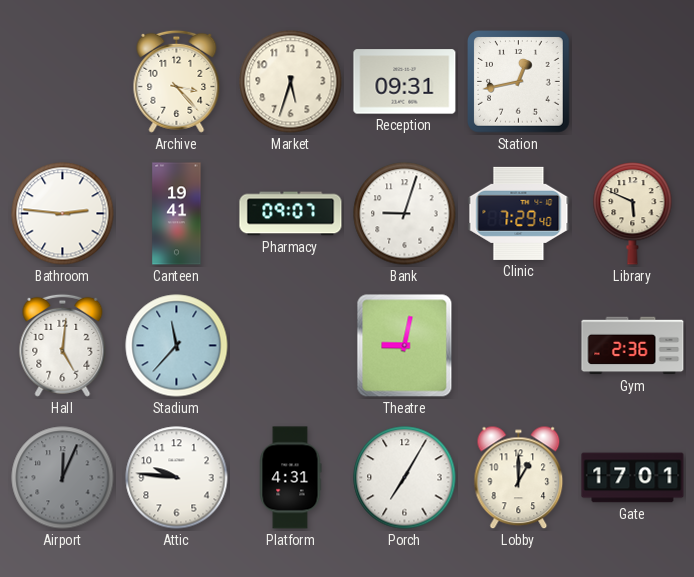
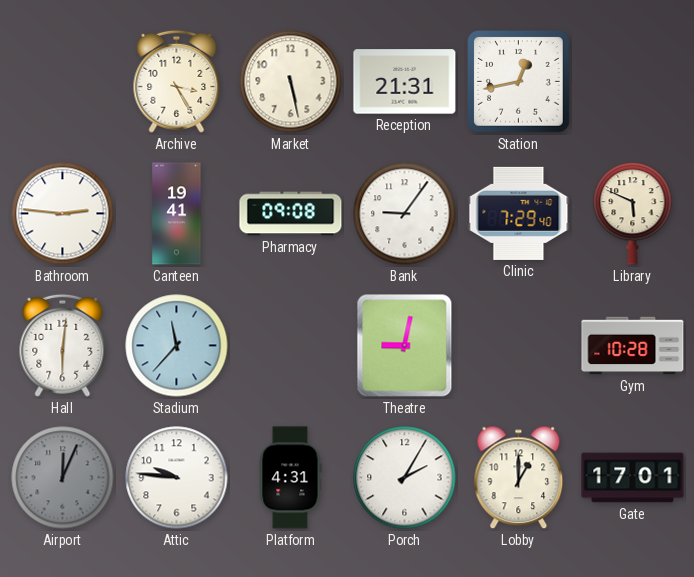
Archive: 3:23 -> 3:25 (177, 81)
Market: 5:33 -> 5:28 (291, 82)
Reception: 09:31 -> 21:31 (405, 82)
Pharmacy: 09:07 -> 09:08 (291, 214)
Bank: 9:03 -> 9:06 (405, 214)
Hall: 5:01 -> 6:01 (63, 345)
Gym: 2:36 -> 10:28 (633, 346)
Porch: 7:05 -> 2:05 (405, 478)
